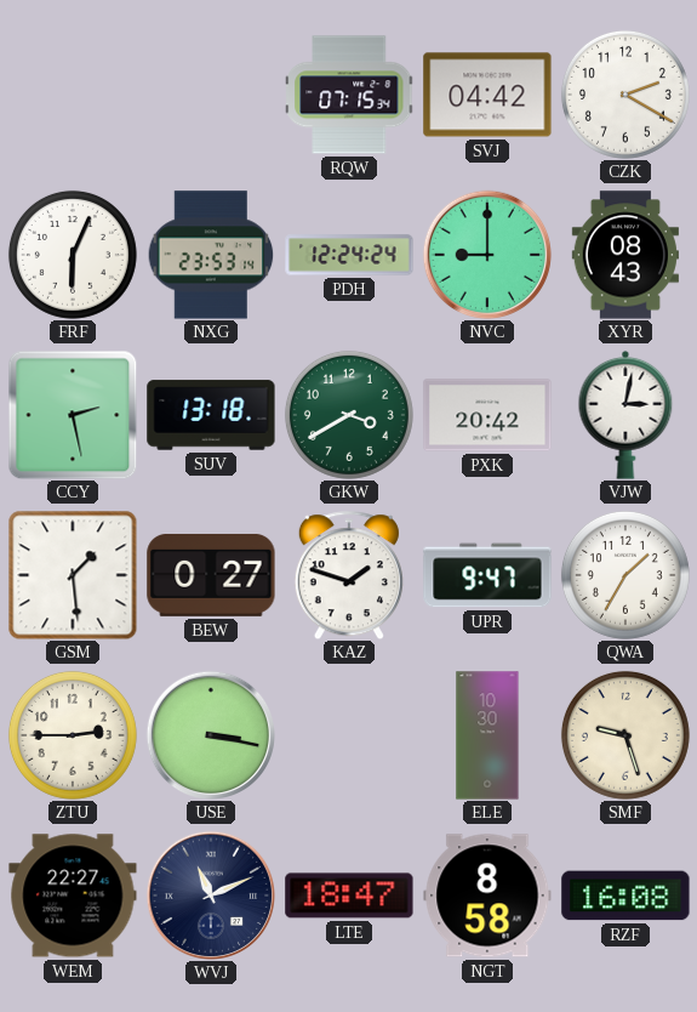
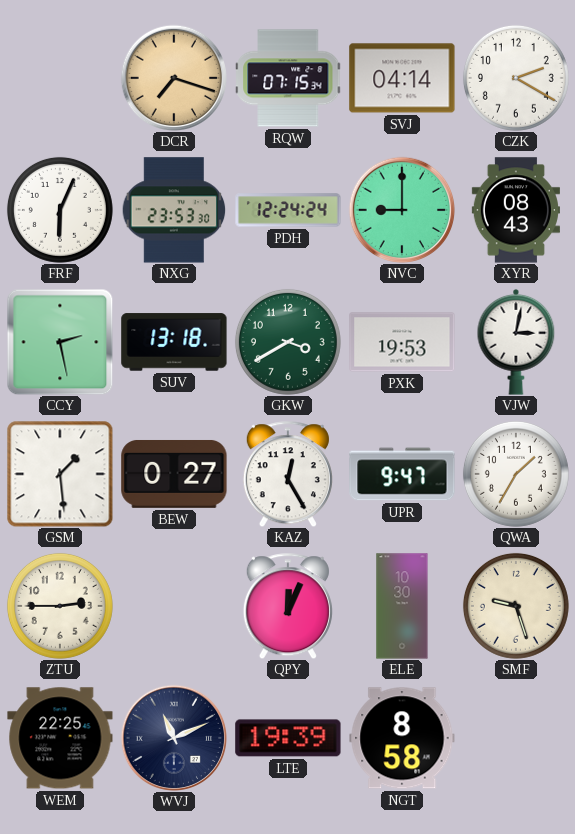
DCR: none -> 7:18 (173, 77)
SVJ: 04:42 -> 04:14 (402, 78)
NXG: 23:53:14 -> 23:53:30 (174, 210)
PXK: 20:42 -> 19:53 (402, 342)
KAZ: 1:48 -> 12:25 (288, 474)
USE: 3:17 -> none (210, 734)
QPY: none -> 12:04 (288, 606)
WEM: 22:27 -> 22:25 (60, 738)
LTE: 18:47 -> 19:39 (288, 738)
RZF: 16:08 -> none (625, 896)
